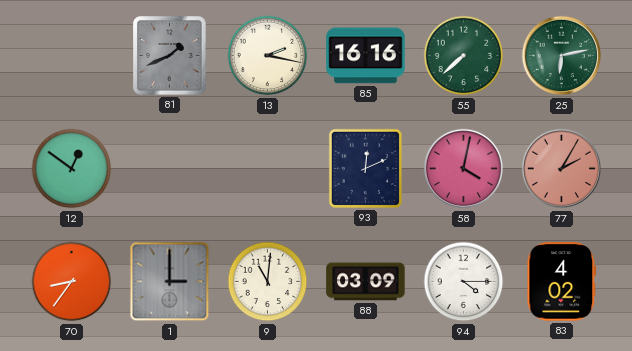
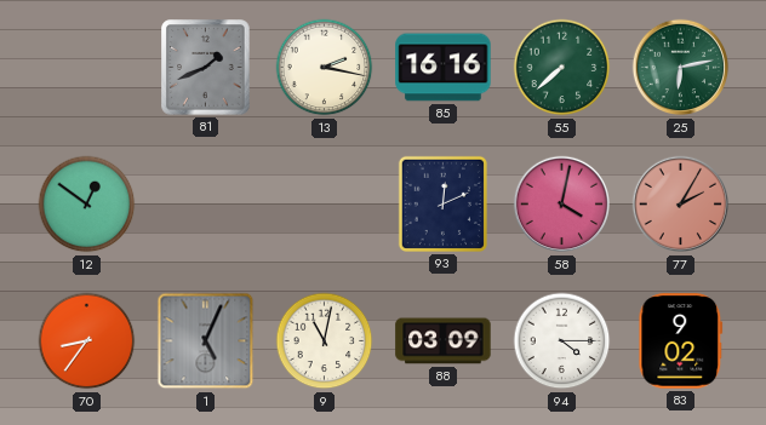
1: 3:00 -> 5:04 (206, 341)
9: 11:01 -> 11:02 (325, 341)
83: 4:02 -> 9:02 (681, 341)
